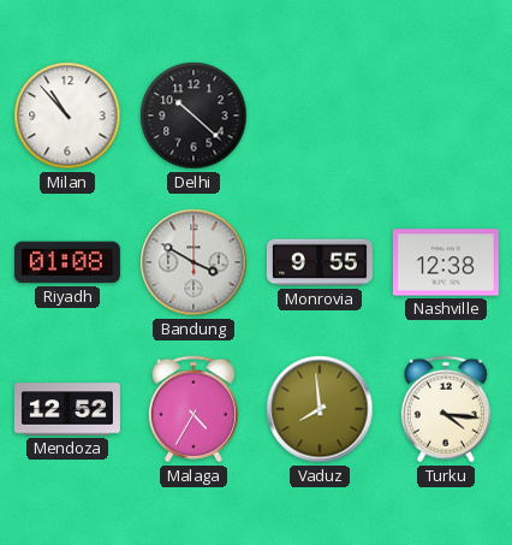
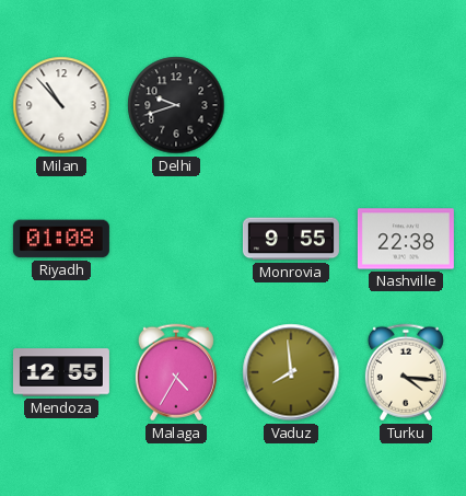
Delhi: 10:22 -> 9:42 (176, 105)
Bandung: 3:50 -> none (194, 262)
Nashville: 12:38 -> 22:38 (406, 239)
Mendoza: 12:52 -> 12:55 (61, 372)
